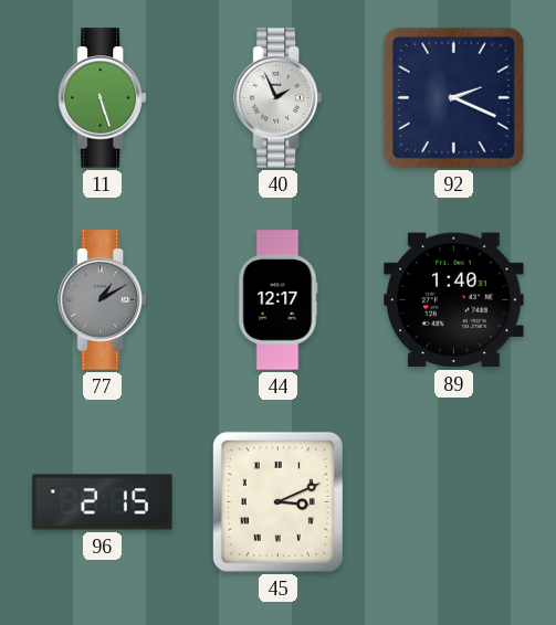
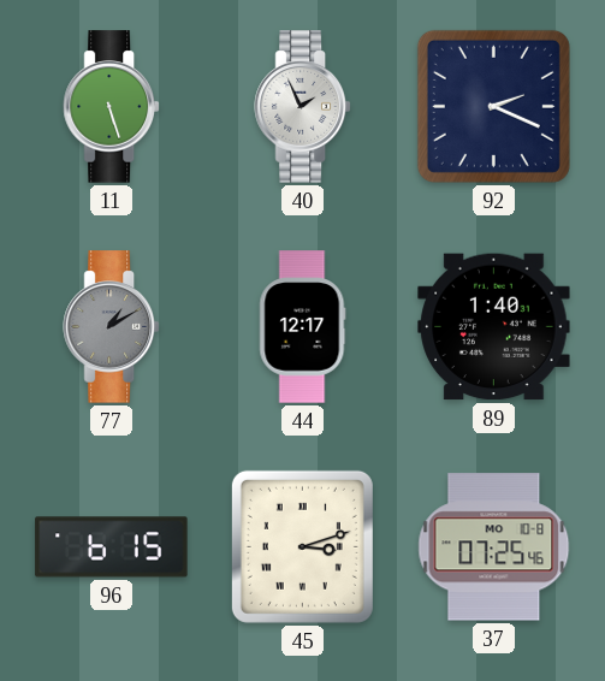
96: 2:15 -> 6:15 (112, 547)
45: 3:11 -> 3:12 (302, 546)
37: none -> 07:25 (494, 547)
